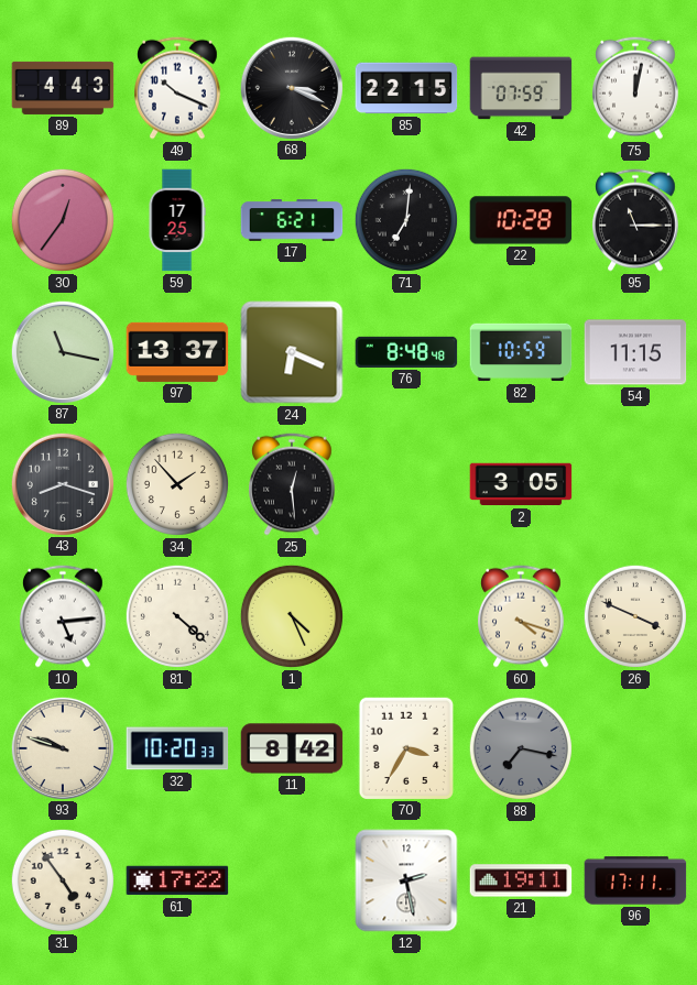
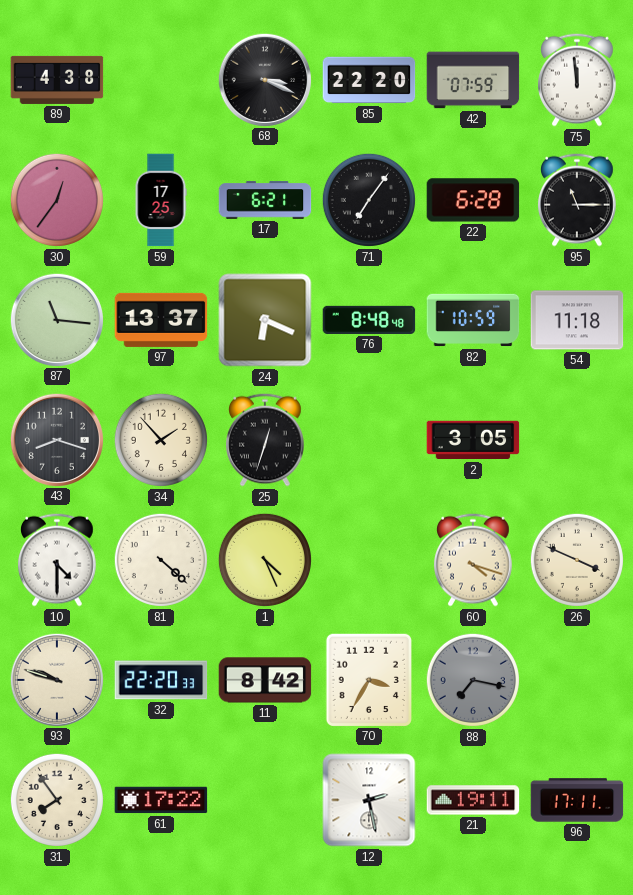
89: 4:43 -> 4:38 (57, 80)
49: 10:19 -> none (178, 88)
85: 22:15 -> 22:20 (369, 80)
75: 12:02 -> 11:59 (578, 80)
71: 7:01 -> 7:06 (369, 200)
22: 10:28 -> 6:28 (473, 200)
87: 11:17 -> 11:16 (56, 319)
54: 11:15 -> 11:18 (577, 320)
25: 12:29 -> 12:33 (266, 440)
10: 5:14 -> 4:30 (58, 560)
32: 10:20 -> 22:20 (161, 680)
31: 4:54 -> 7:54 (57, 800)
